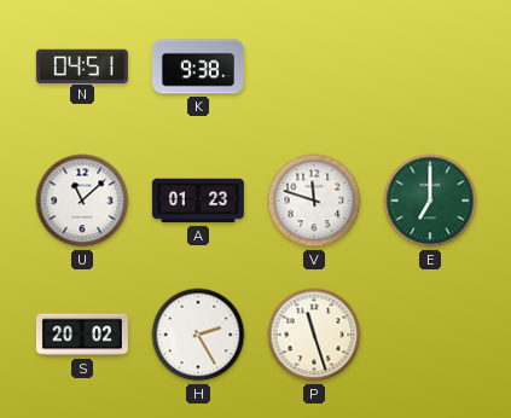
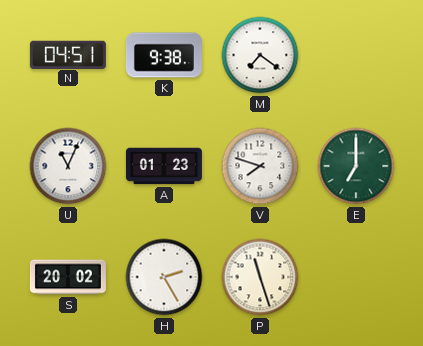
M: none -> 7:21 (260, 55)
U: 11:08 -> 11:04 (68, 166)
V: 11:48 -> 7:48 (260, 166)
